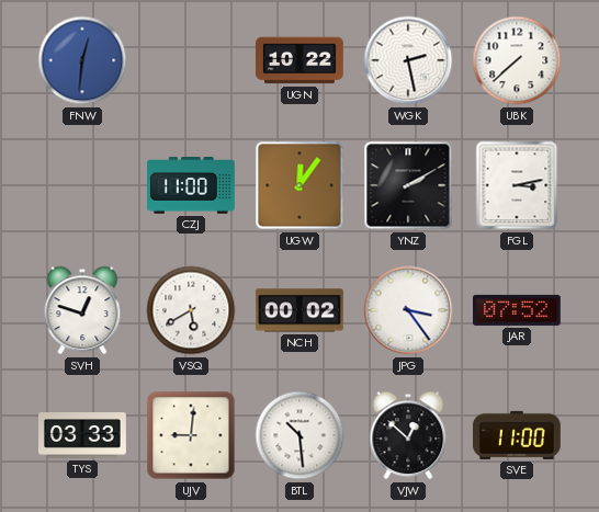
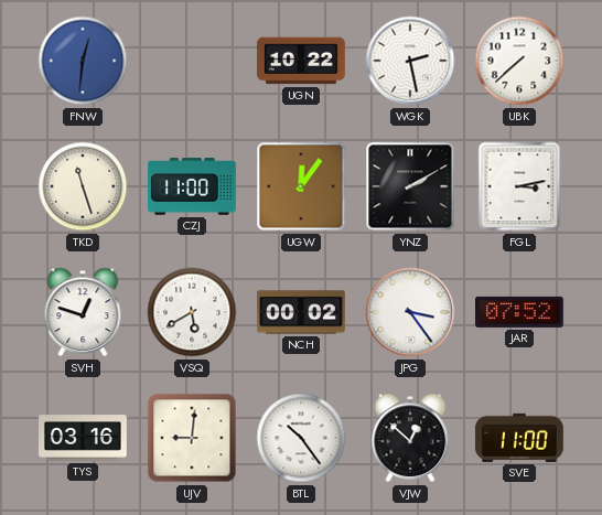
TKD: none -> 11:27 (83, 186)
TYS: 03:33 -> 03:16 (84, 438)
BTL: 10:29 -> 10:24 (301, 438)
